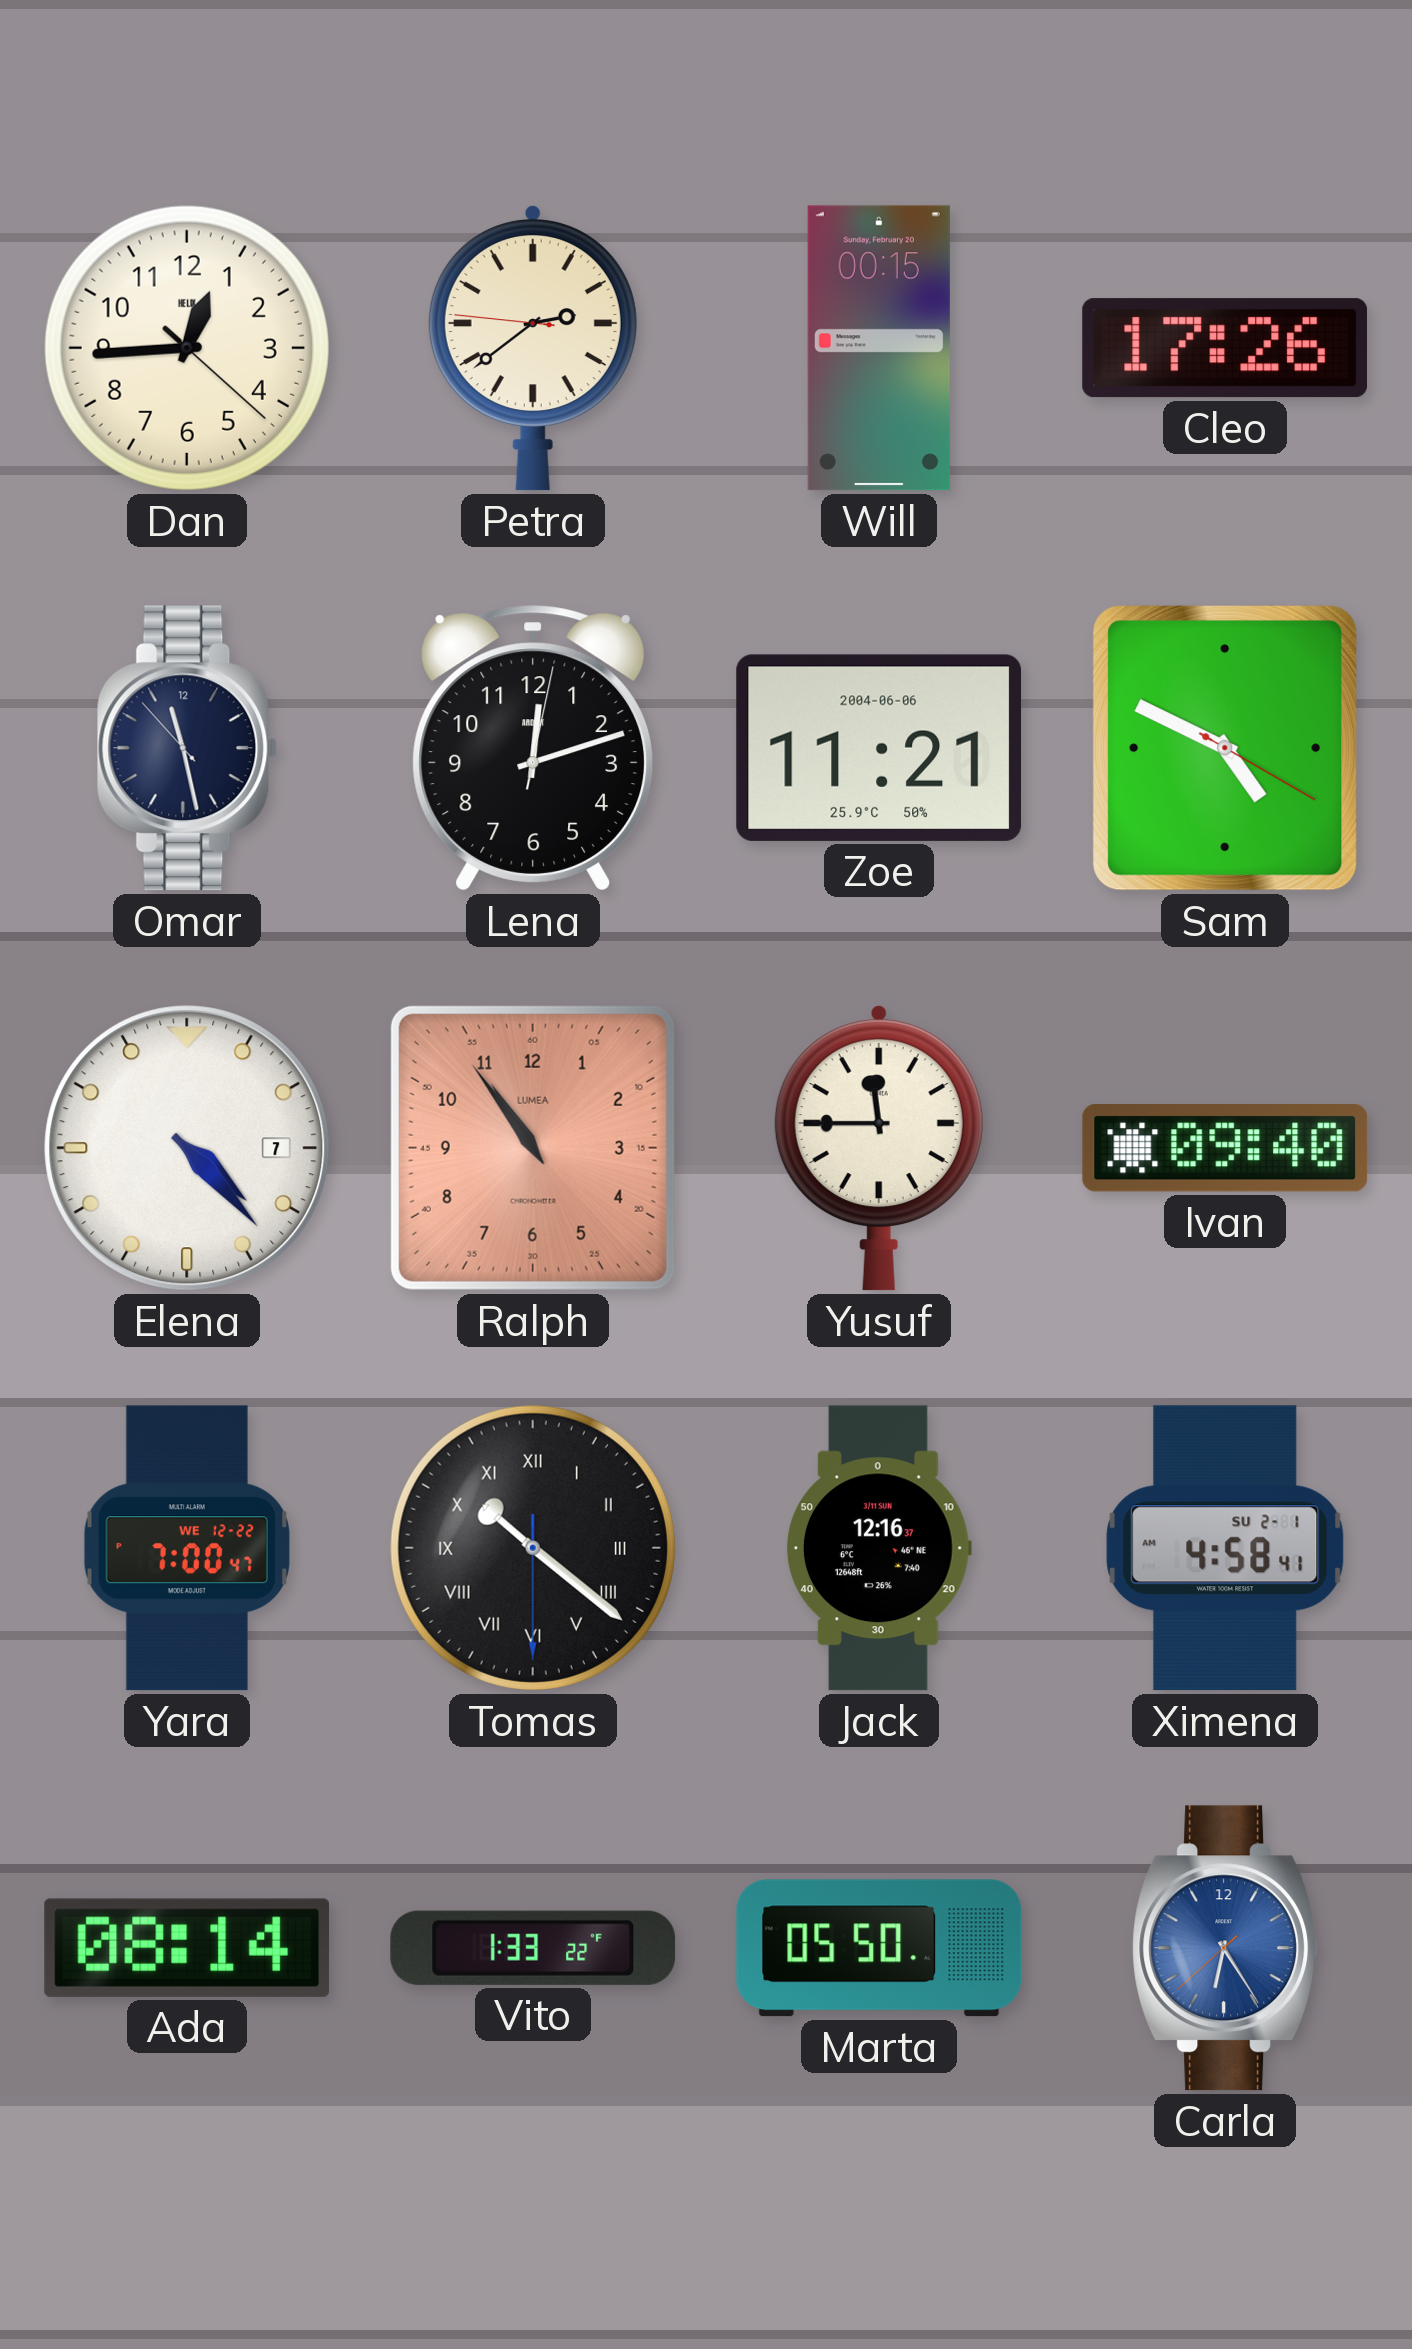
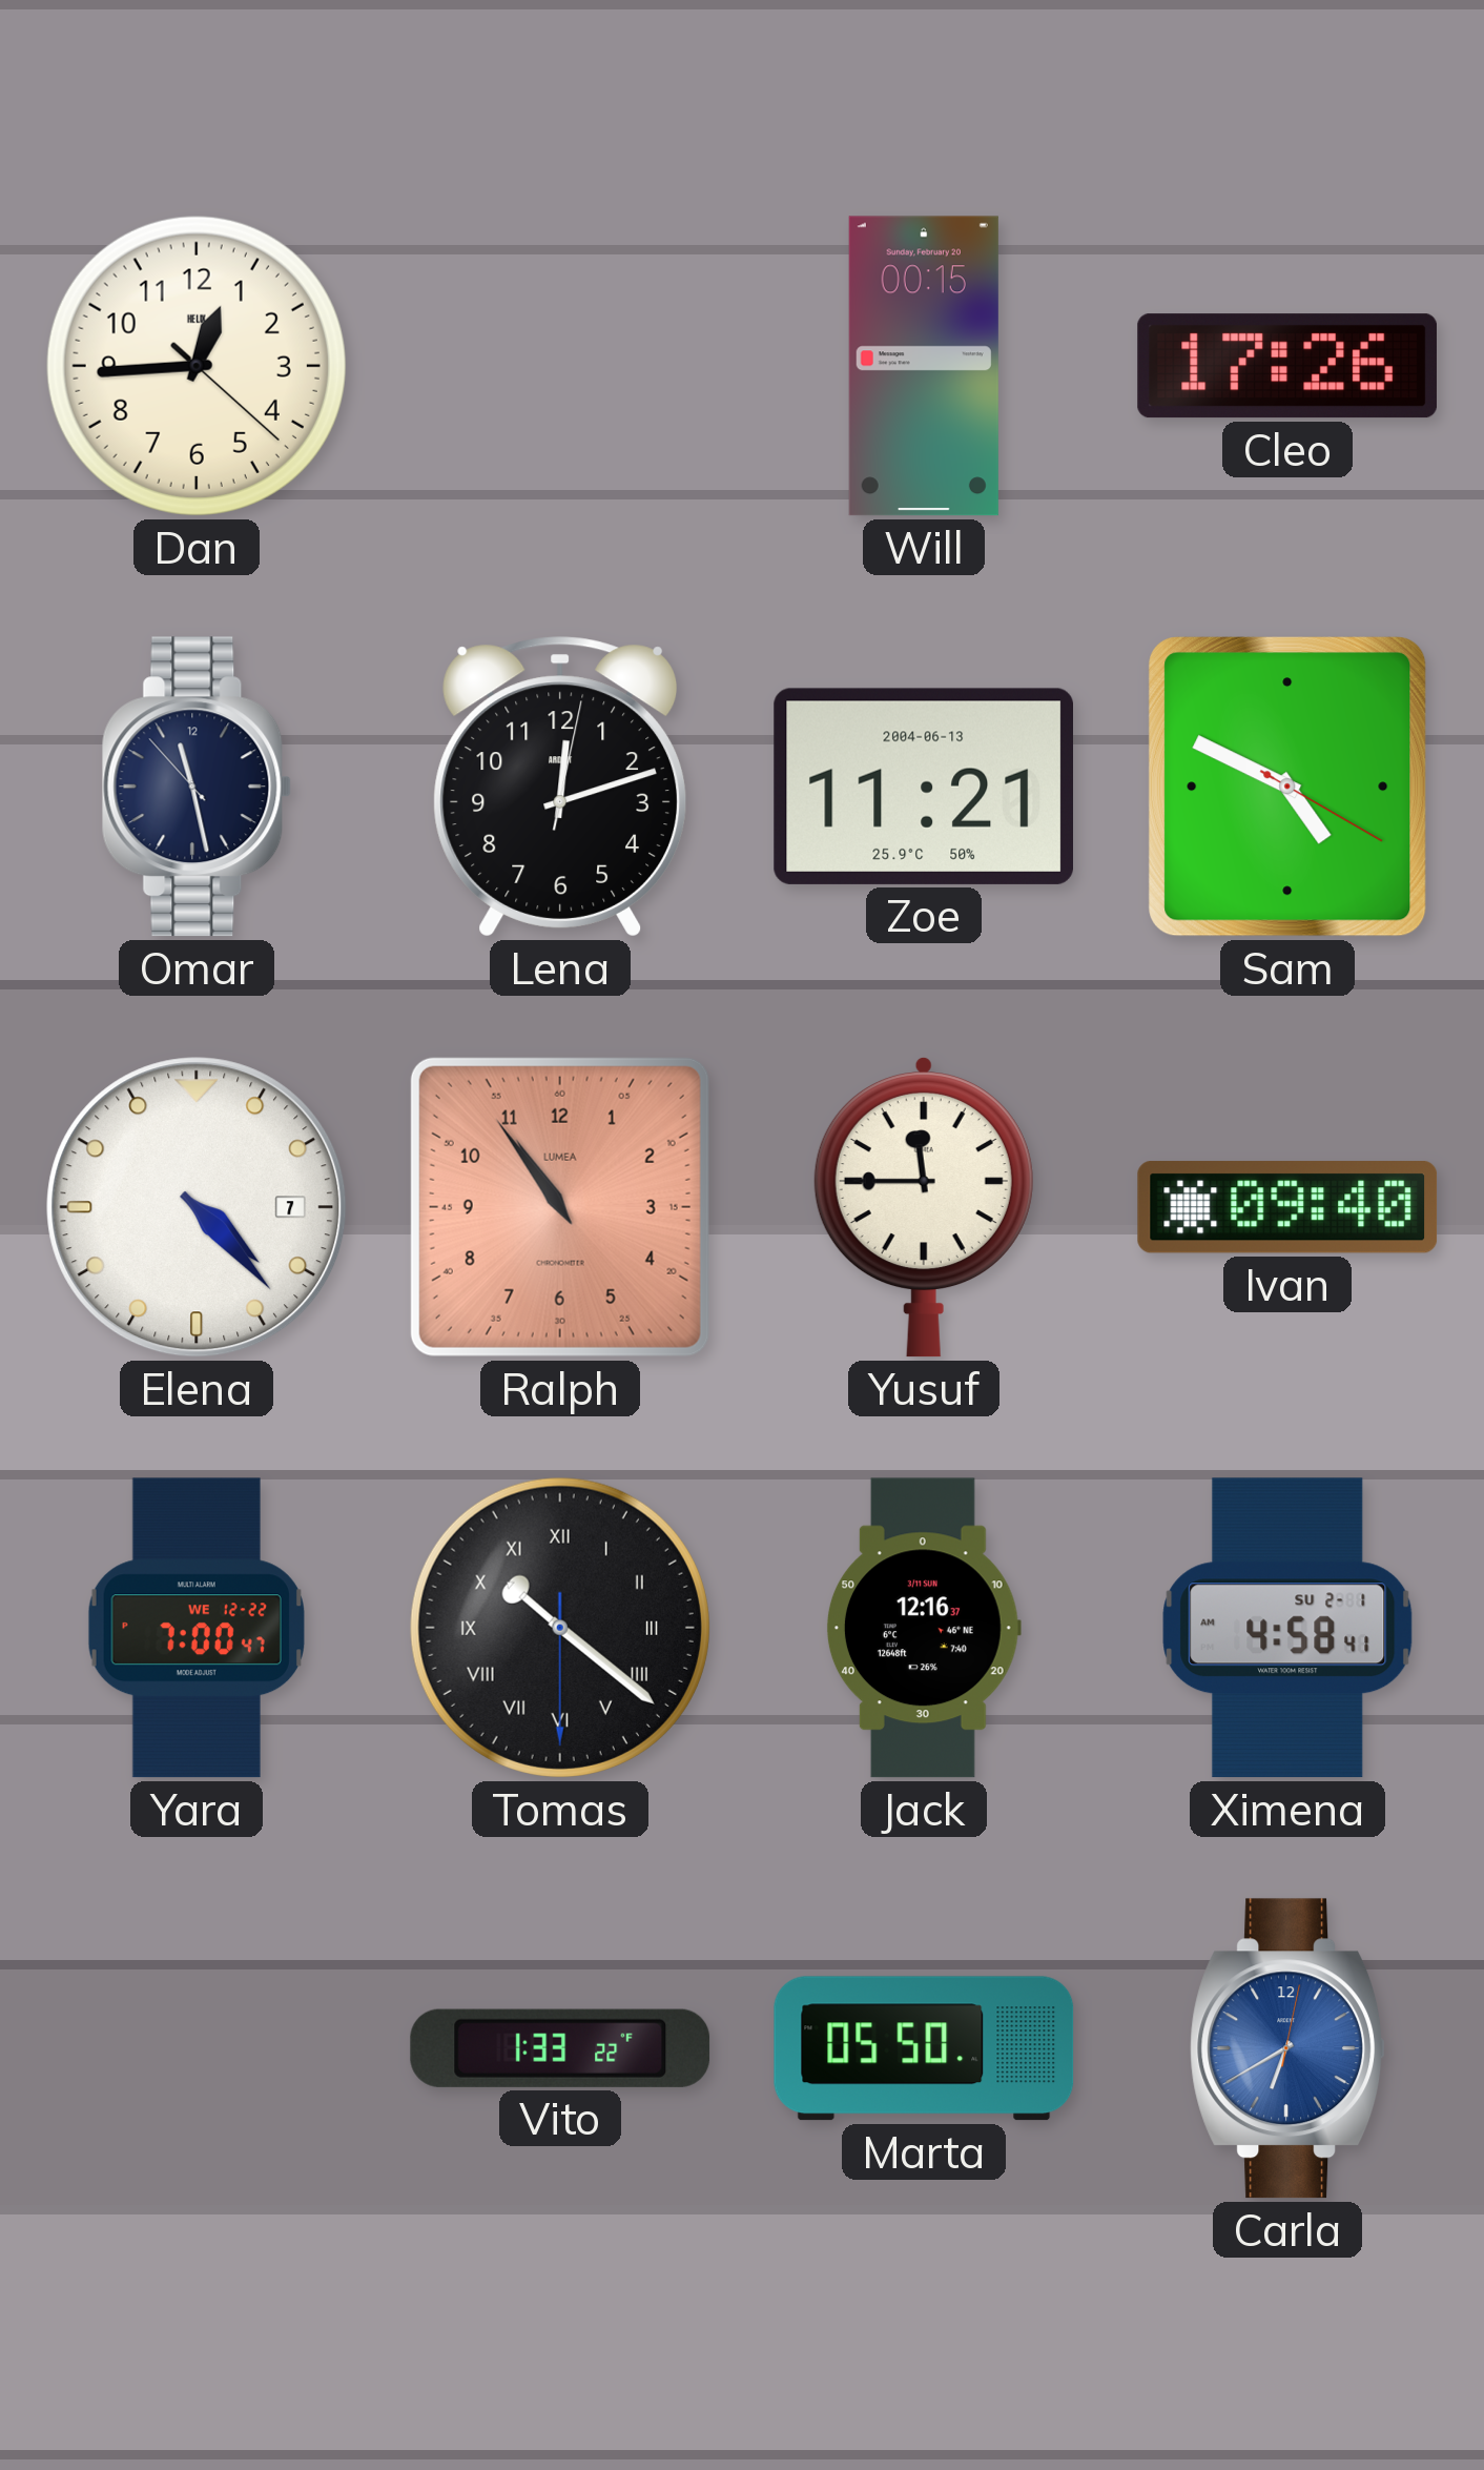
Petra: 2:38 -> none (533, 348)
Zoe date: 2004-06-06 -> 2004-06-13 (923, 787)
Ada: 08:14 -> none (186, 1948)
Carla: 6:24 -> 6:40 (1289, 2048)
